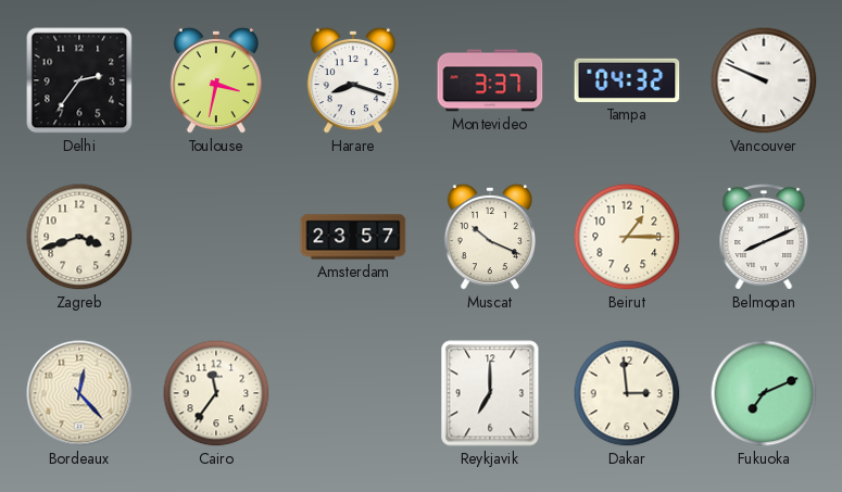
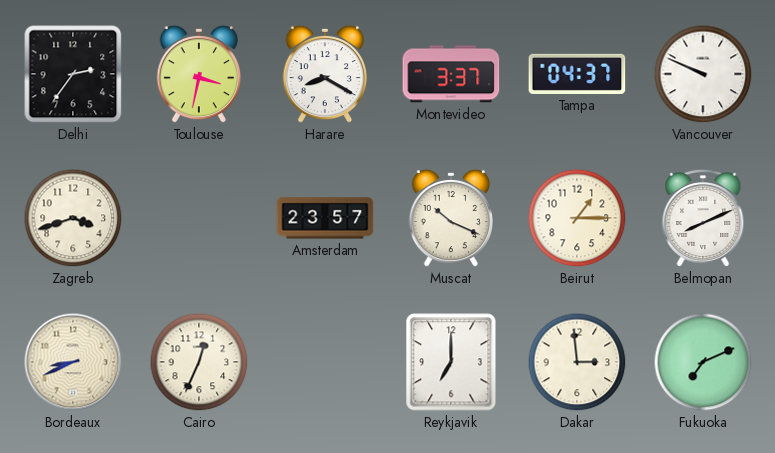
Harare: 8:18 -> 8:20 (324, 74)
Tampa: 04:32 -> 04:37 (577, 74)
Bordeaux: 12:23 -> 8:41 (73, 362)
Cairo: 11:36 -> 12:34 (199, 362)
